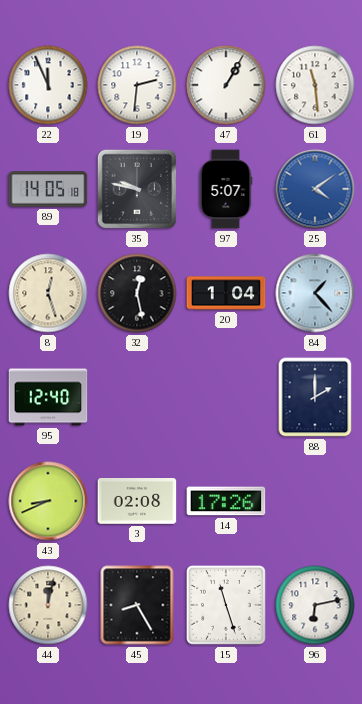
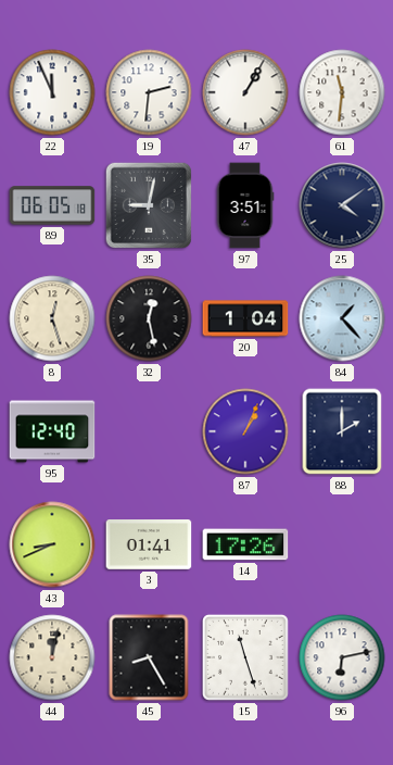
61: 11:29 -> 11:31 (342, 92)
89: 14:05 -> 06:05 (52, 205)
35: 9:47 -> 9:02 (149, 205)
97: 5:07 -> 3:51 (245, 205)
25 dial: blue -> navy (342, 205)
87: none -> 1:04 (245, 431)
3: 02:08 -> 01:41 (149, 545)
